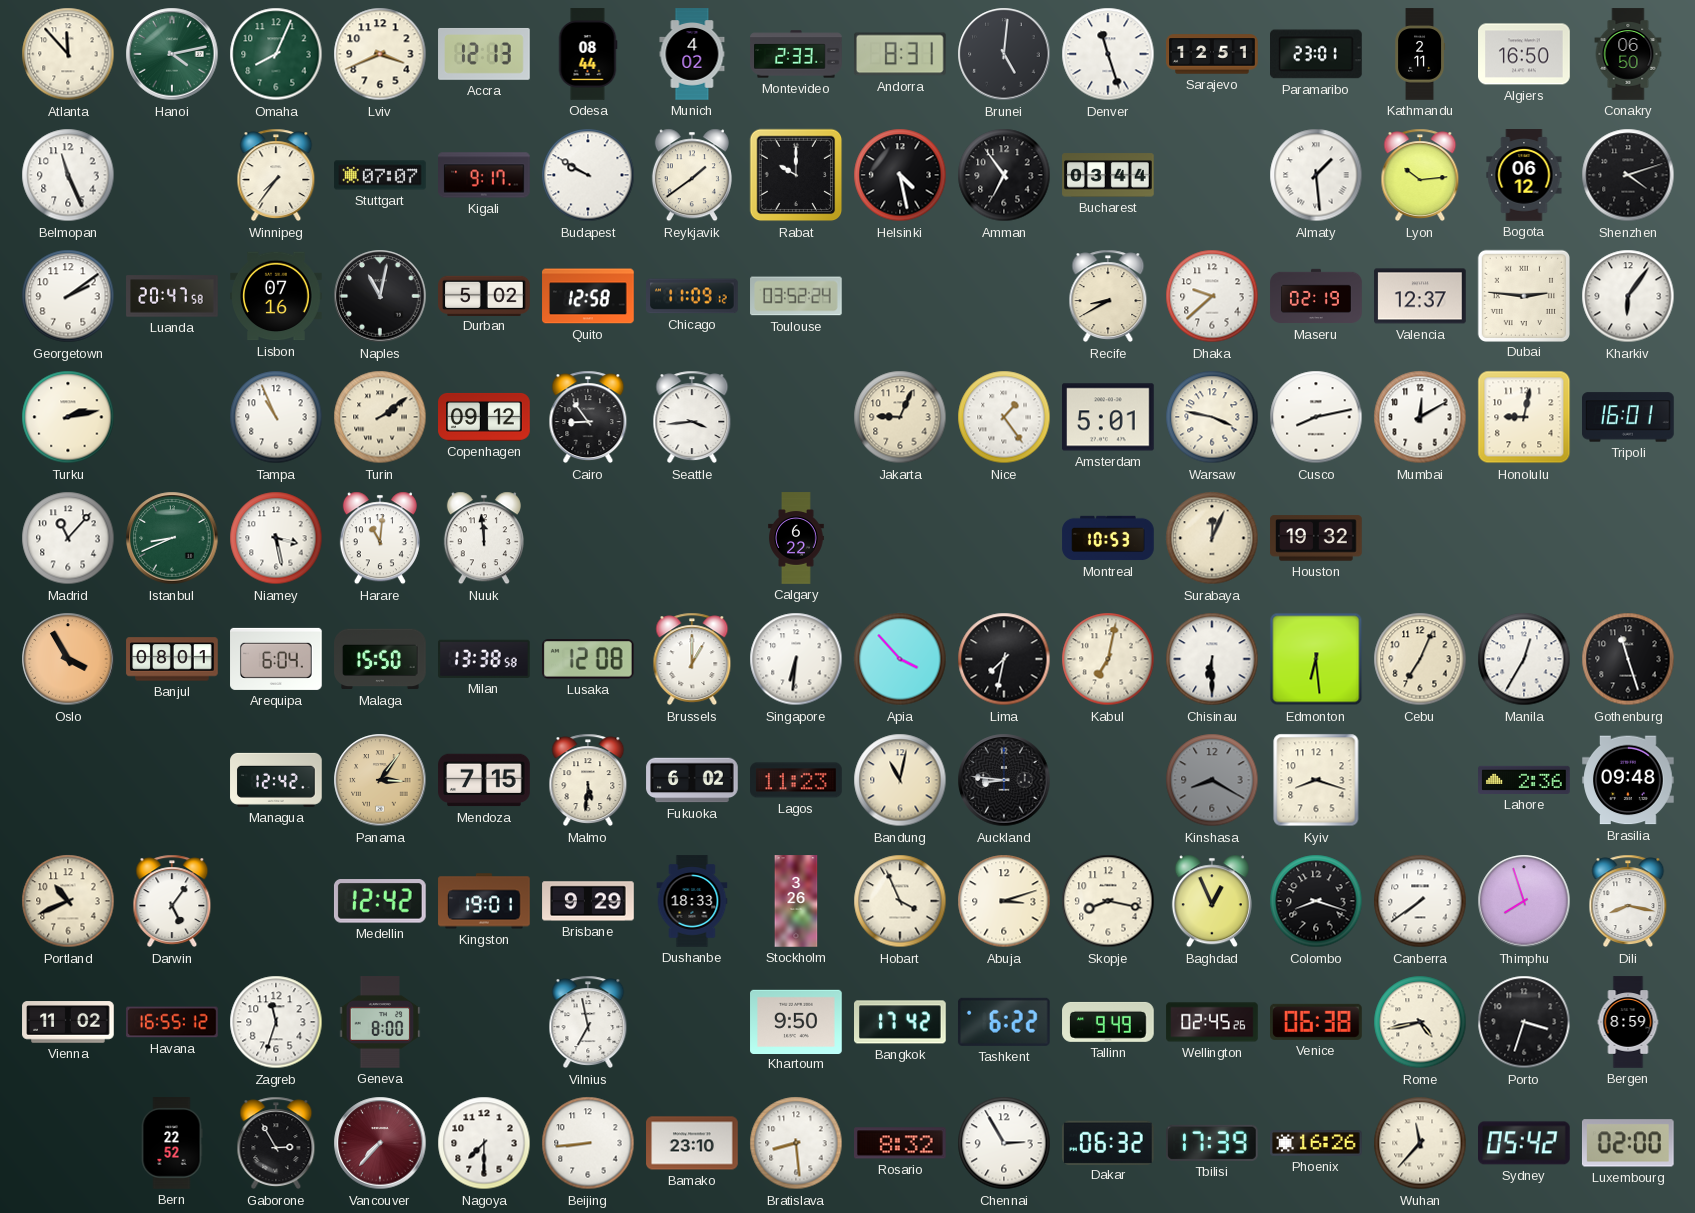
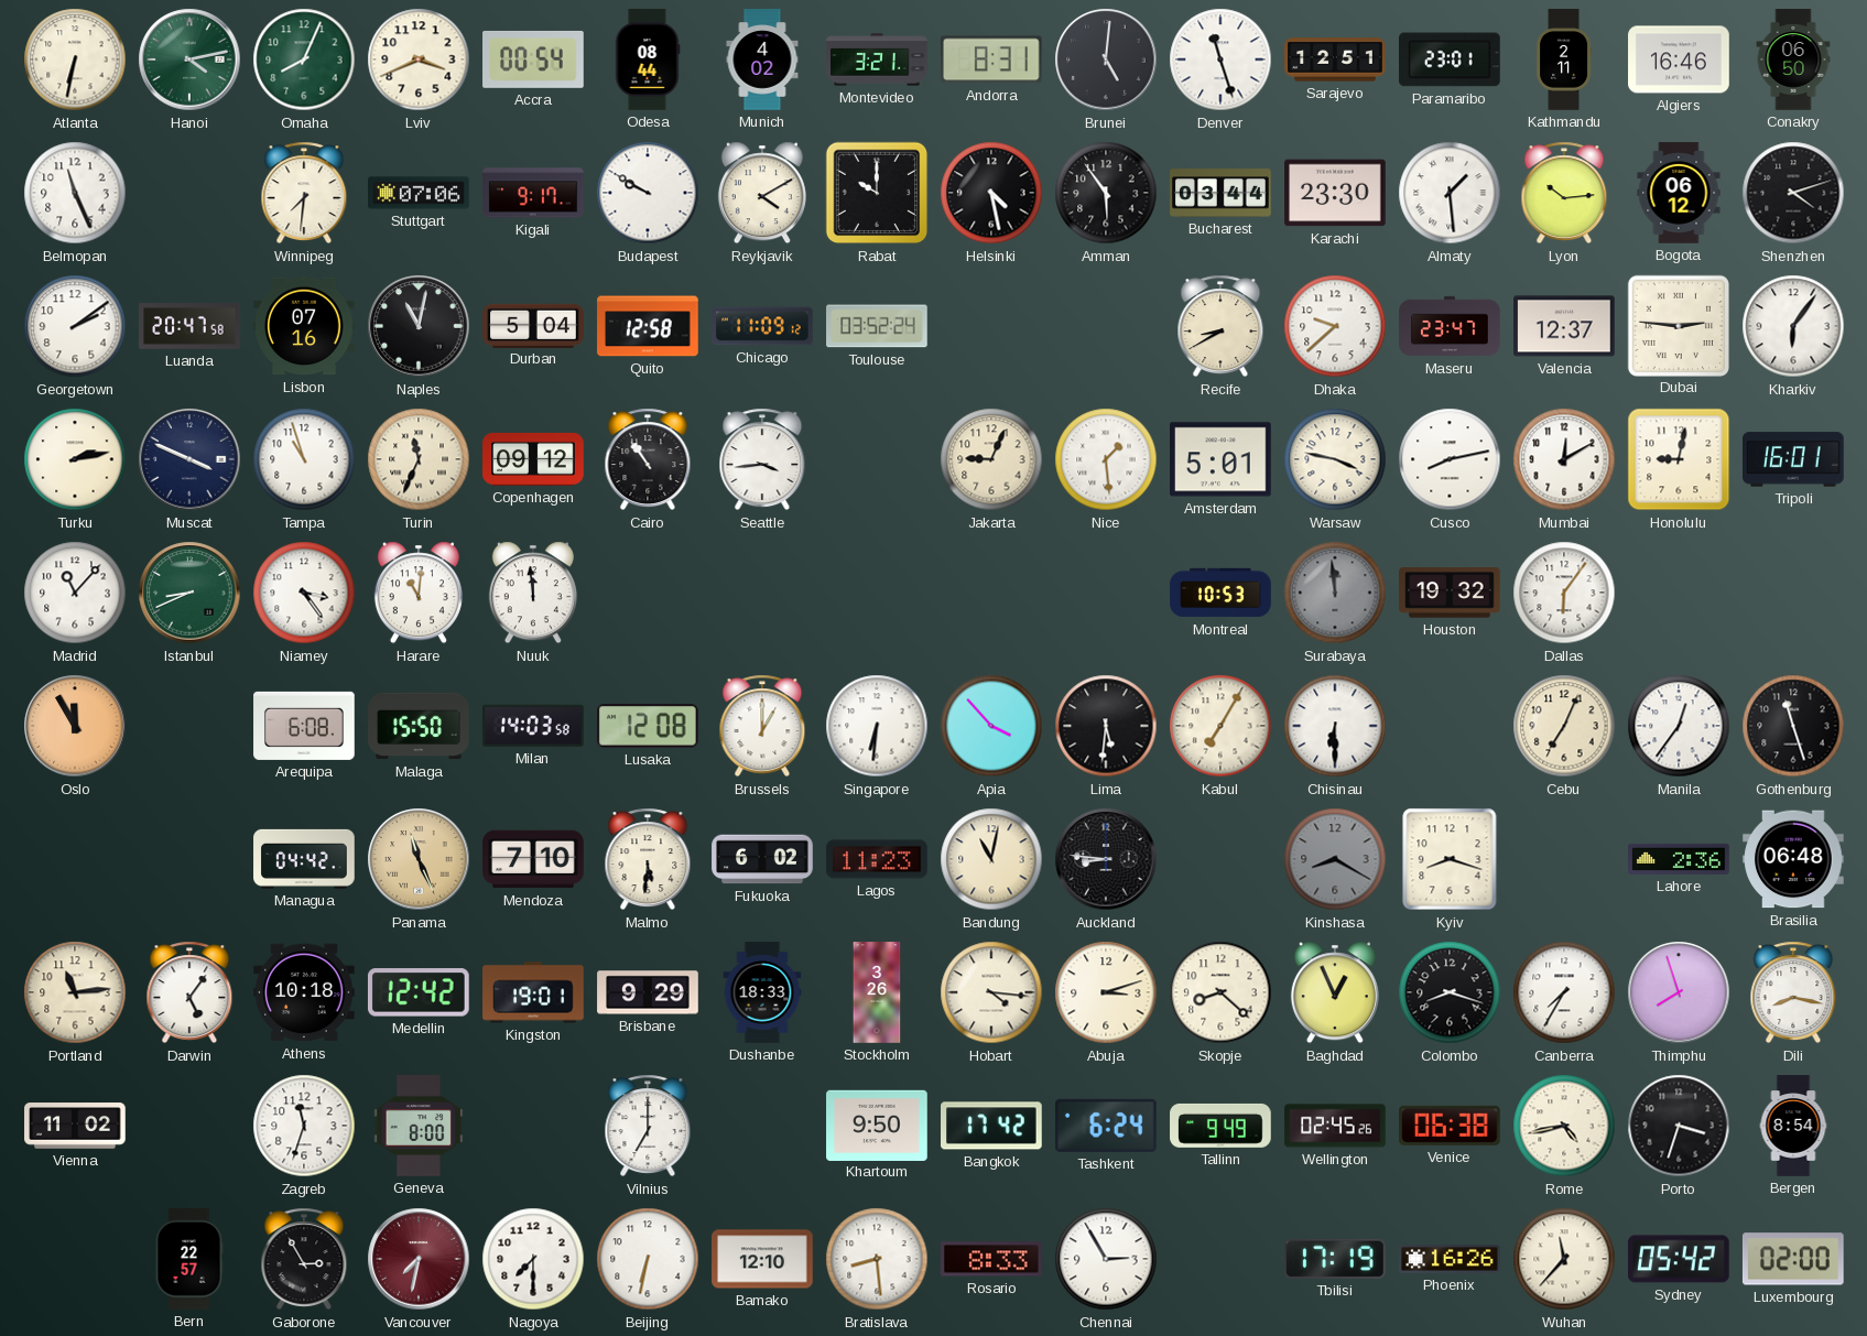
Atlanta: 11:53 -> 6:32 (75, 59)
Accra: 12:13 -> 00:54 (533, 59)
Montevideo: 2:33 -> 3:21 (877, 59)
Algiers: 16:50 -> 16:46 (1679, 59)
Winnipeg: 7:36 -> 7:31 (304, 193)
Stuttgart: 07:07 -> 07:06 (419, 193)
Reykjavik: 1:39 -> 4:10 (762, 193)
Amman: 6:54 -> 5:54 (1106, 193)
Karachi: none -> 23:30 (1335, 193)
Durban: 5:02 -> 5:04 (533, 325)
Maseru: 02:19 -> 23:47 (1450, 326)
Muscat: none -> 3:49 (189, 459)
Tampa: 10:56 -> 10:57 (304, 459)
Turin: 2:09 -> 11:34 (419, 459)
Cairo: 8:54 -> 10:54 (648, 459)
Nice: 1:24 -> 1:29 (1106, 459)
Niamey: 3:28 -> 3:24 (304, 593)
Calgary: 6:22 -> none (796, 538)
Surabaya: 12:04 -> 11:59 (1335, 593)
Surabaya dial: cream -> grey (1335, 593)
Dallas: none -> 6:06 (1564, 593)
Oslo: 3:55 -> 11:55 (75, 726)
Banjul: 08:01 -> none (172, 659)
Arequipa: 6:04 -> 6:08 (304, 726)
Milan: 13:38 -> 14:03 (534, 726)
Lima: 7:32 -> 5:31 (1106, 726)
Kabul: 7:02 -> 7:05 (1220, 726)
Edmonton: 6:29 -> none (1316, 659)
Manila: 12:35 -> 12:36 (1679, 726)
Managua: 12:42 -> 04:42 (304, 859)
Panama: 3:06 -> 11:26 (419, 859)
Mendoza: 7:15 -> 7:10 (533, 859)
Brasilia: 09:48 -> 06:48 (1793, 859)
Portland: 10:41 -> 11:14 (75, 992)
Athens: none -> 10:18 (304, 992)
Hobart: 3:56 -> 4:16 (991, 992)
Skopje: 8:17 -> 8:22 (1220, 992)
Canberra: 7:39 -> 7:35 (1564, 992)
Havana: 16:55 -> none (172, 1022)
Vilnius: 6:58 -> 7:00 (648, 1126)
Tashkent: 6:22 -> 6:24 (1106, 1126)
Bergen: 8:59 -> 8:54 (1793, 1126)
Bern: 22:52 -> 22:57 (189, 1259)
Vancouver: 7:37 -> 7:32 (419, 1259)
Beijing: 8:44 -> 6:32 (648, 1259)
Bamako: 23:10 -> 12:10 (762, 1259)
Rosario: 8:32 -> 8:33 (992, 1259)
Dakar: 06:32 -> none (1108, 1142)
Tbilisi: 17:39 -> 17:19 (1336, 1259)
